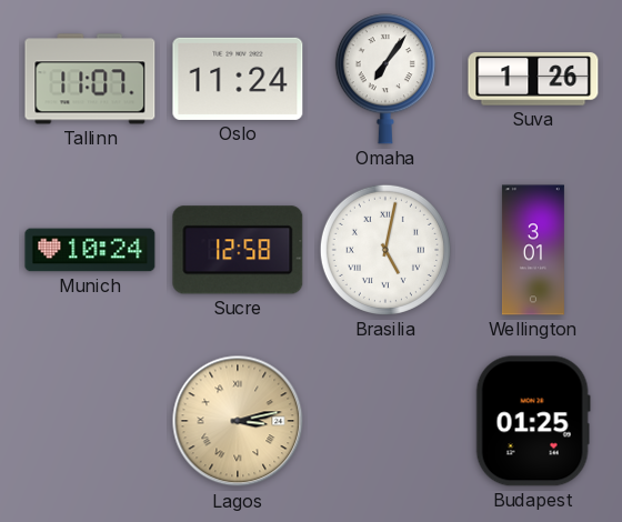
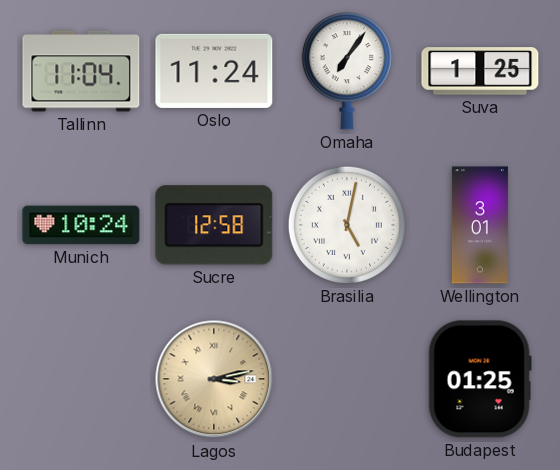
Tallinn: 11:07 -> 11:04 (81, 71)
Suva: 1:26 -> 1:25 (480, 71)
